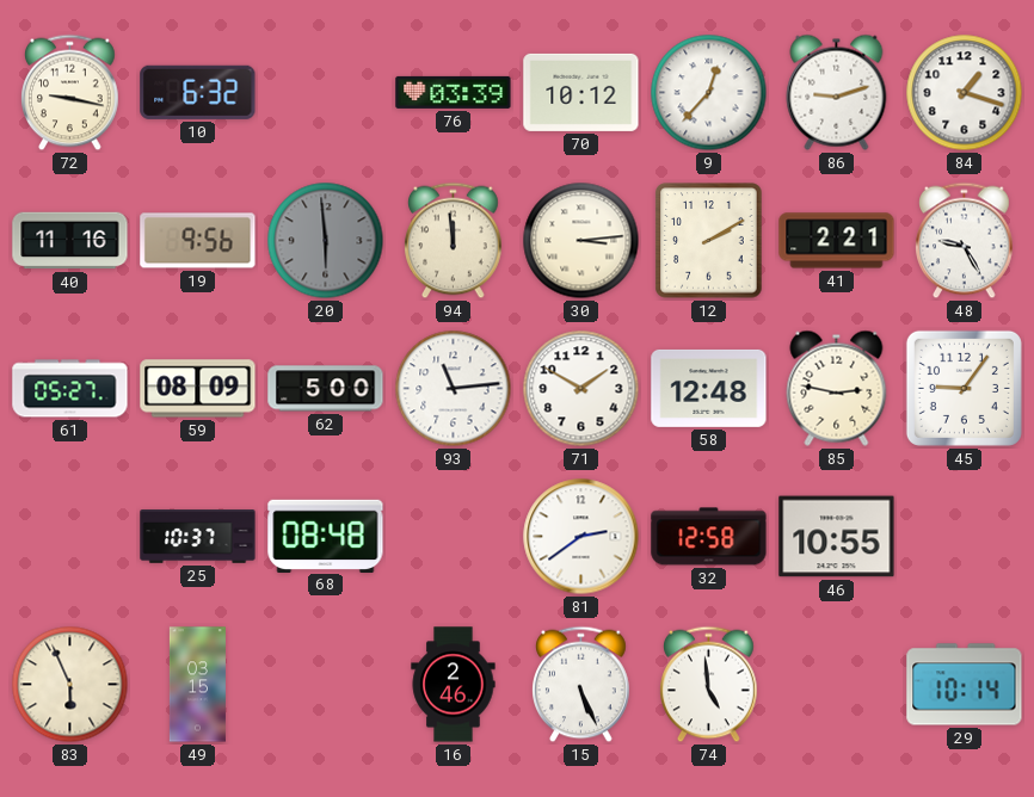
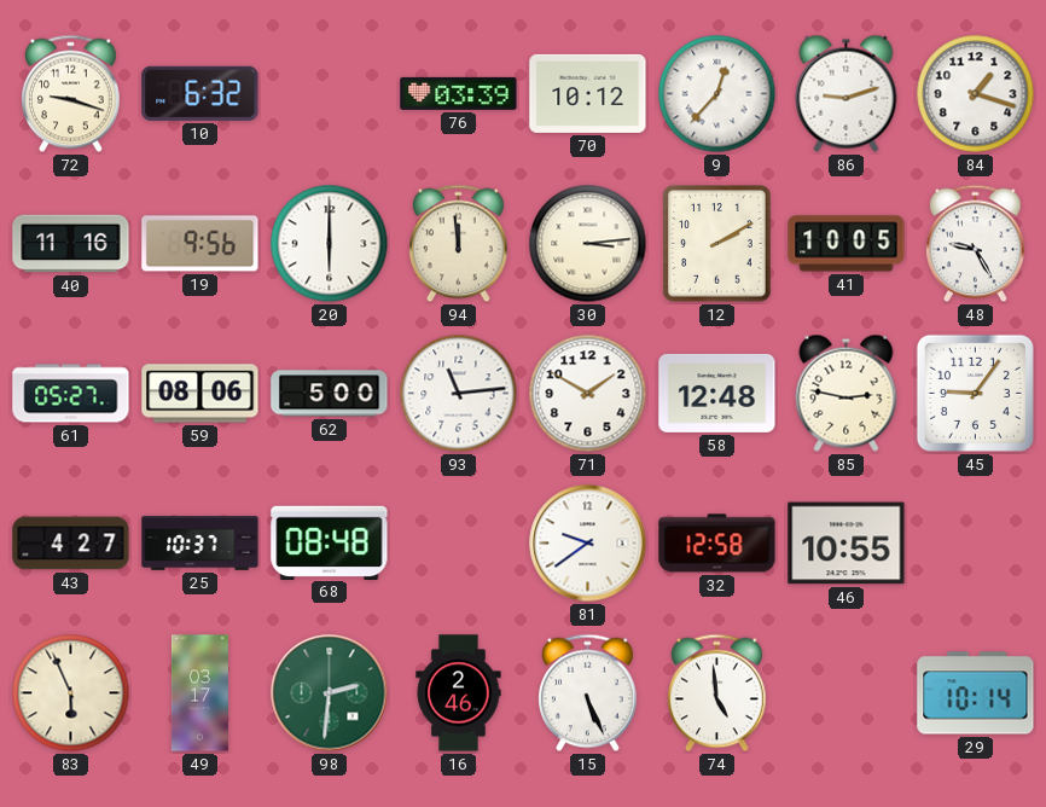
72: 9:17 -> 9:18 (71, 94)
20: 5:59 -> 6:00 (330, 244)
20 dial: grey -> white (330, 244)
41: 2:21 -> 10:05 (847, 244)
59: 08:09 -> 08:06 (201, 394)
43: none -> 4:27 (71, 544)
81: 2:39 -> 9:39 (588, 544)
49: 03:15 -> 03:17 (199, 693)
98: none -> 2:31 (330, 693)
